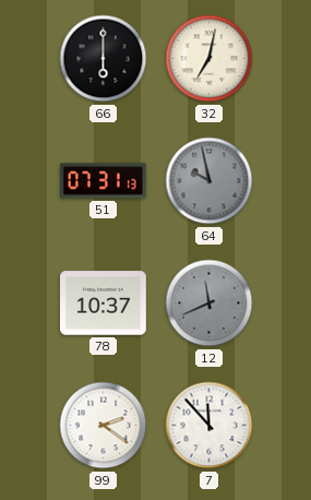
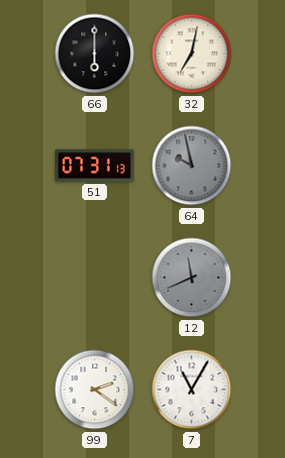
78: 10:37 -> none (104, 303)
7: 11:53 -> 11:05 (192, 390)
